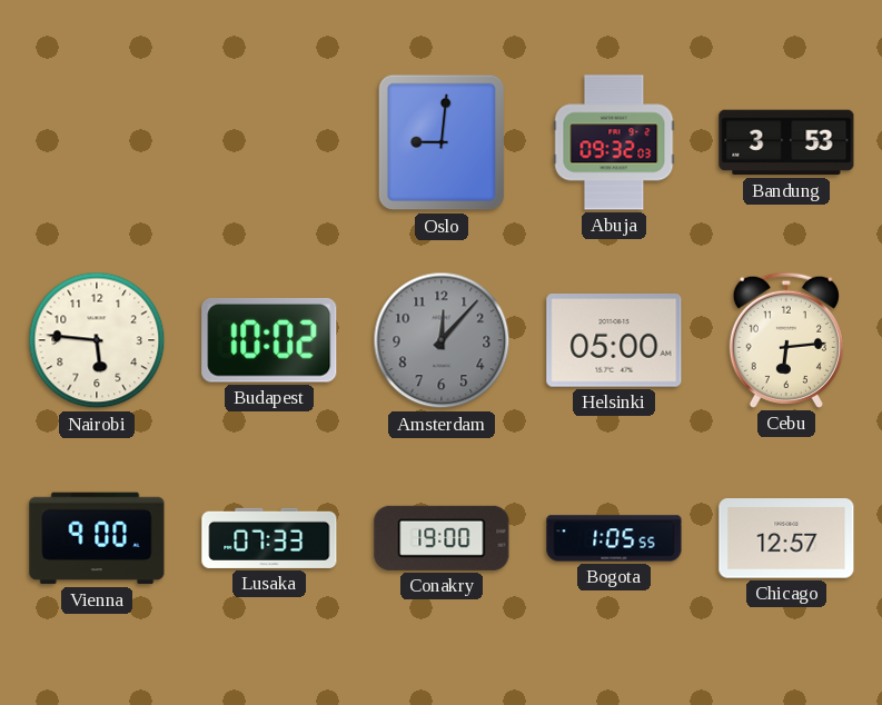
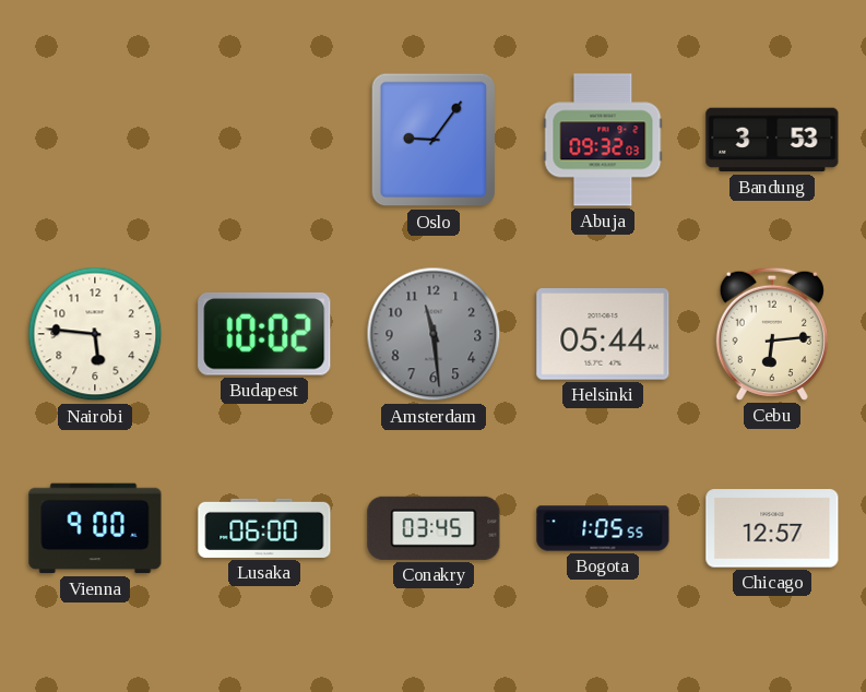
Oslo: 9:01 -> 9:06 (434, 140)
Amsterdam: 12:07 -> 11:29 (434, 334)
Helsinki: 05:00 -> 05:44 (603, 335)
Lusaka: 07:33 -> 06:00 (264, 528)
Conakry: 19:00 -> 03:45 (434, 528)
